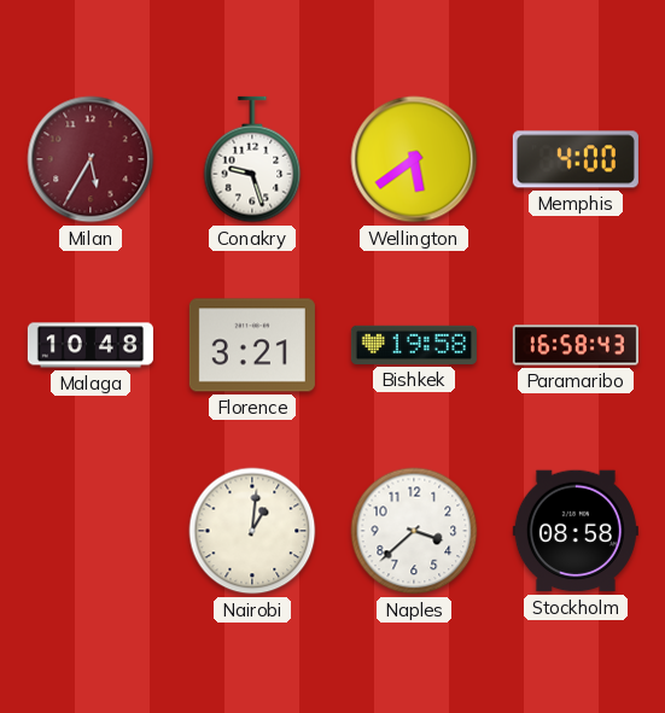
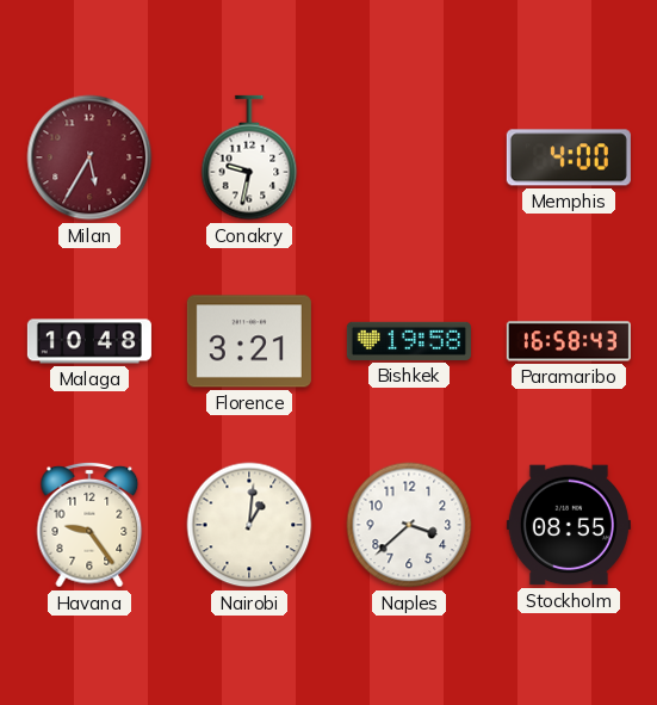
Conakry: 9:27 -> 9:32 (249, 157)
Wellington: 5:39 -> none (414, 159)
Havana: none -> 9:24 (89, 525)
Stockholm: 08:58 -> 08:55 (569, 525)
